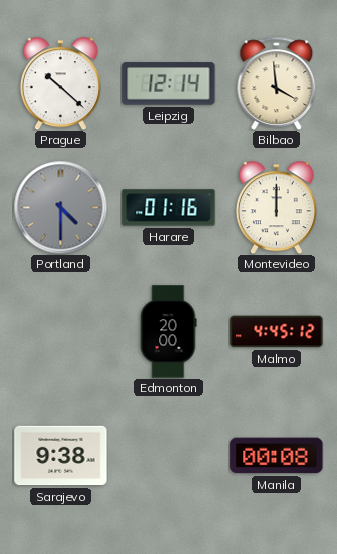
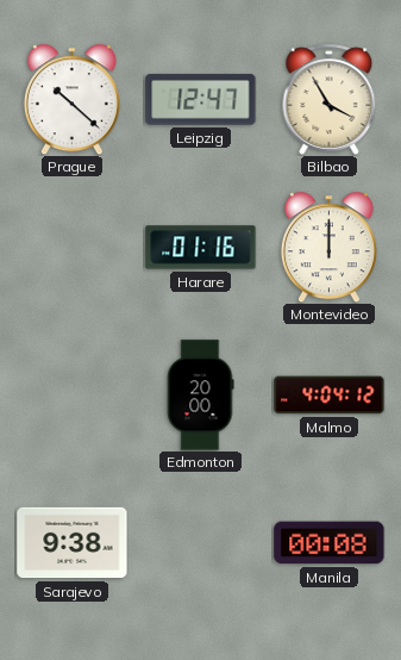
Leipzig: 12:14 -> 12:47 (201, 100)
Bilbao: 3:59 -> 3:55 (330, 99)
Portland: 4:30 -> none (60, 207)
Malmo: 4:45 -> 4:04 (330, 396)
